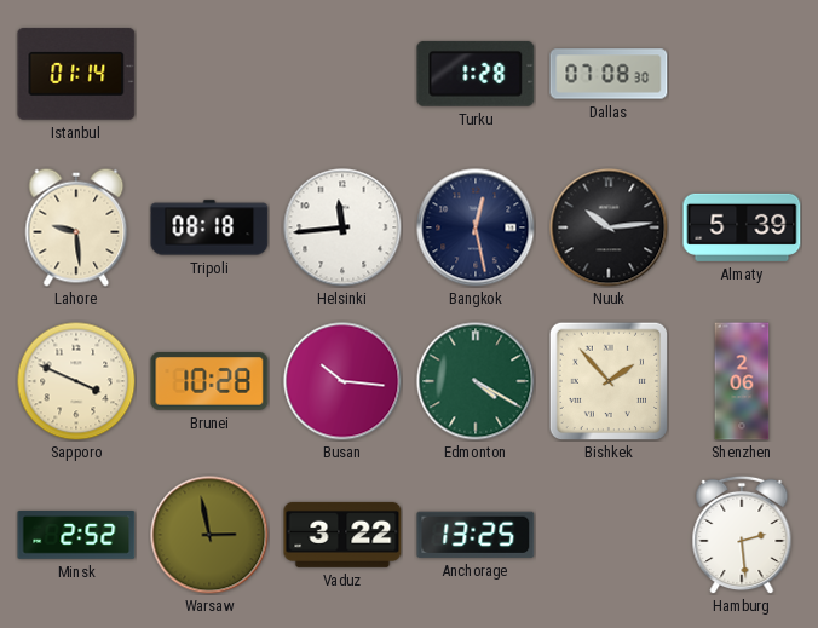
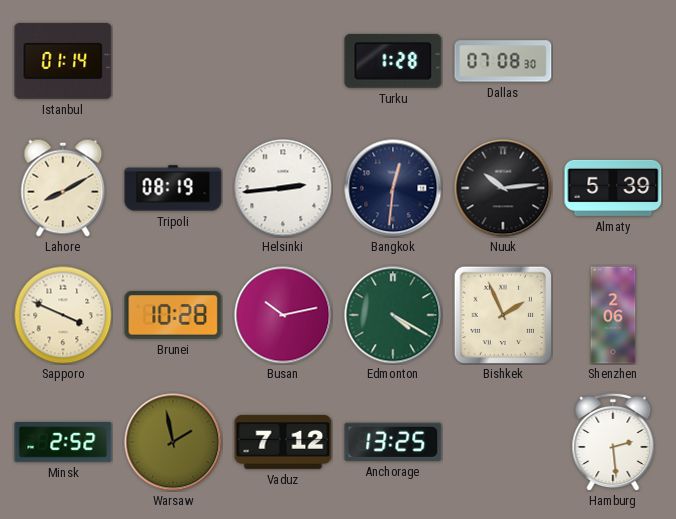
Lahore: 9:29 -> 8:10 (63, 188)
Tripoli: 08:18 -> 08:19 (173, 188)
Helsinki: 11:44 -> 2:44 (283, 188)
Bangkok: 12:28 -> 12:31 (393, 188)
Busan: 10:16 -> 10:13 (283, 315)
Bishkek: 1:53 -> 1:56 (502, 314)
Warsaw: 2:58 -> 1:58 (173, 442)
Vaduz: 3:22 -> 7:12 (283, 442)
